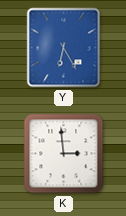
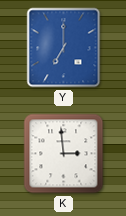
Y: 6:25 -> 7:00 (64, 48)
